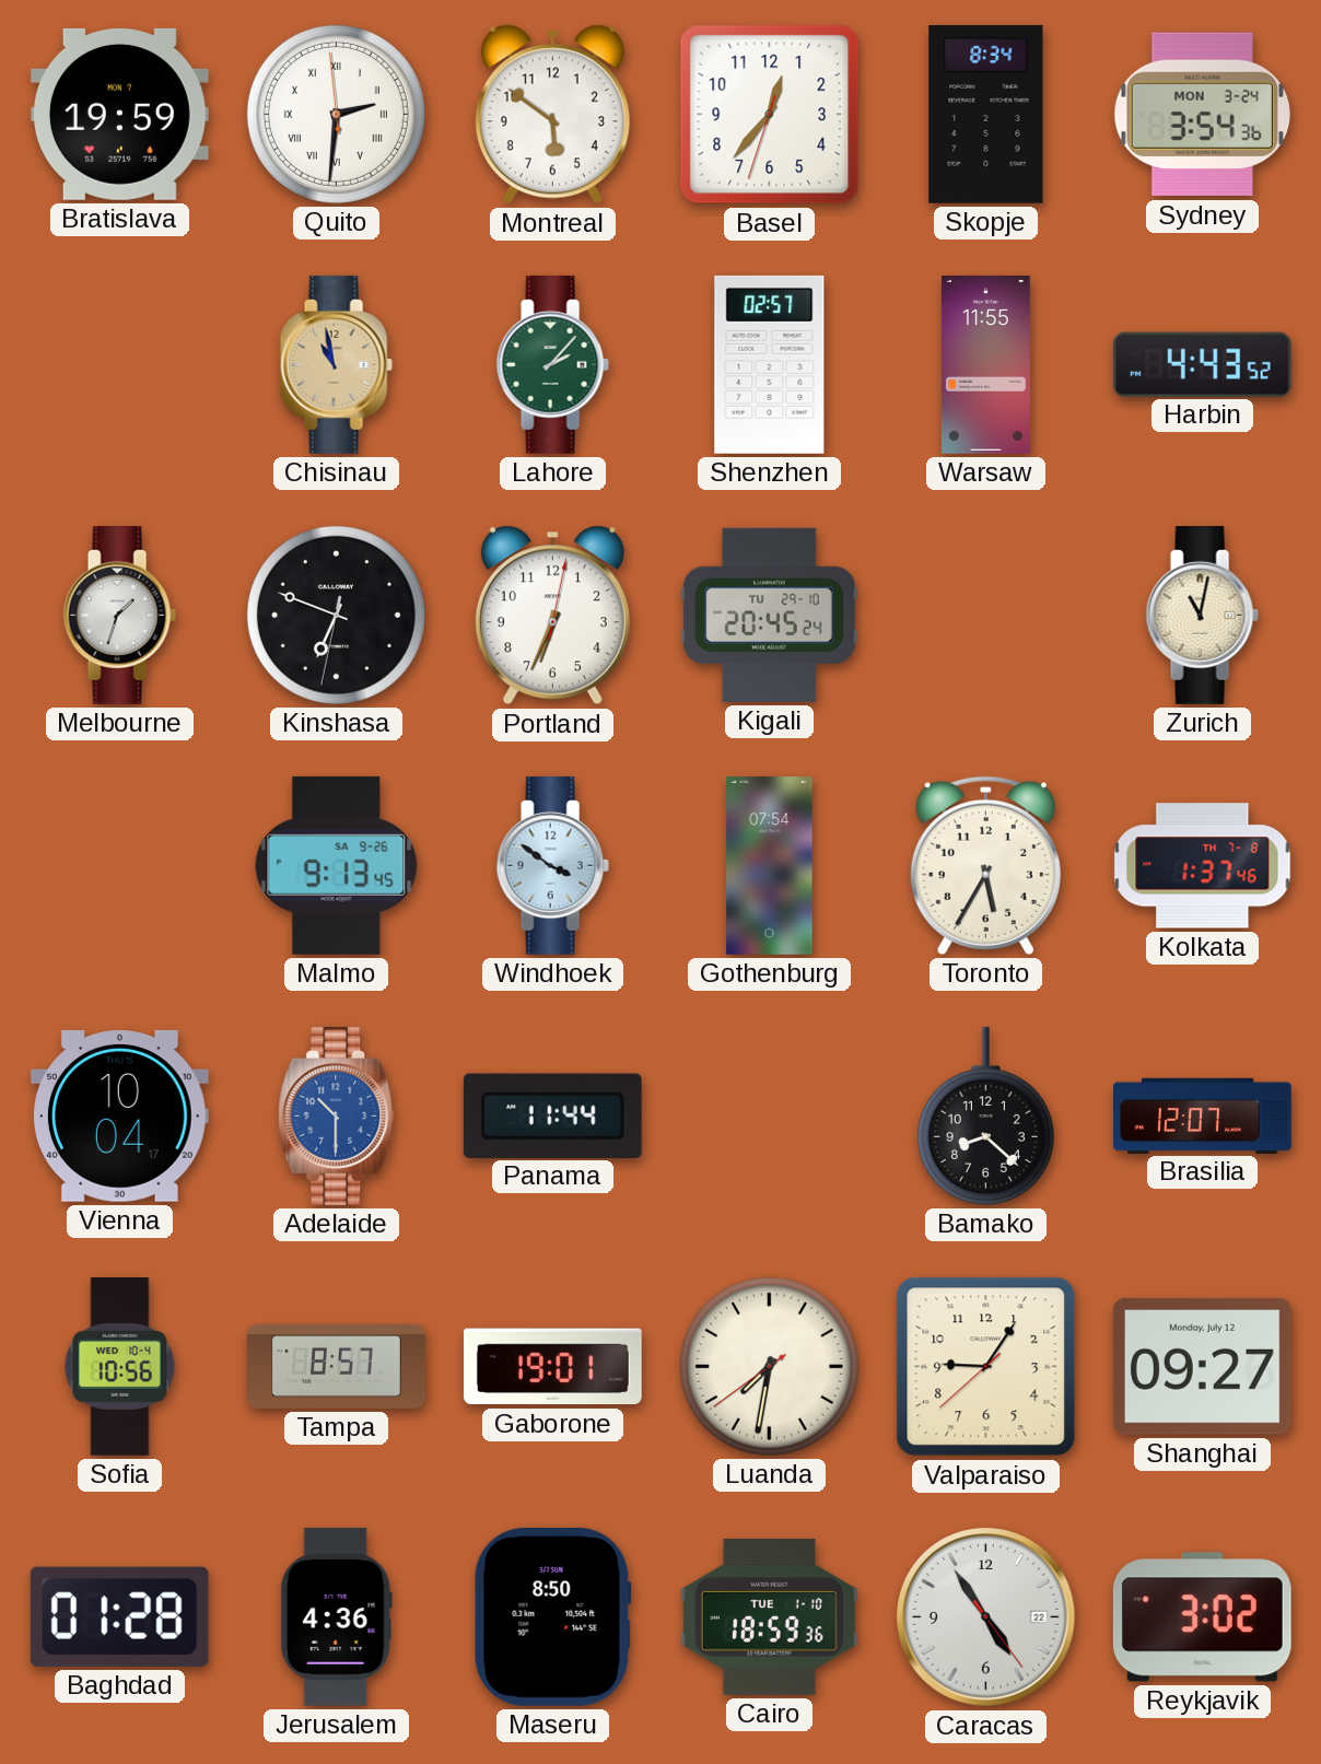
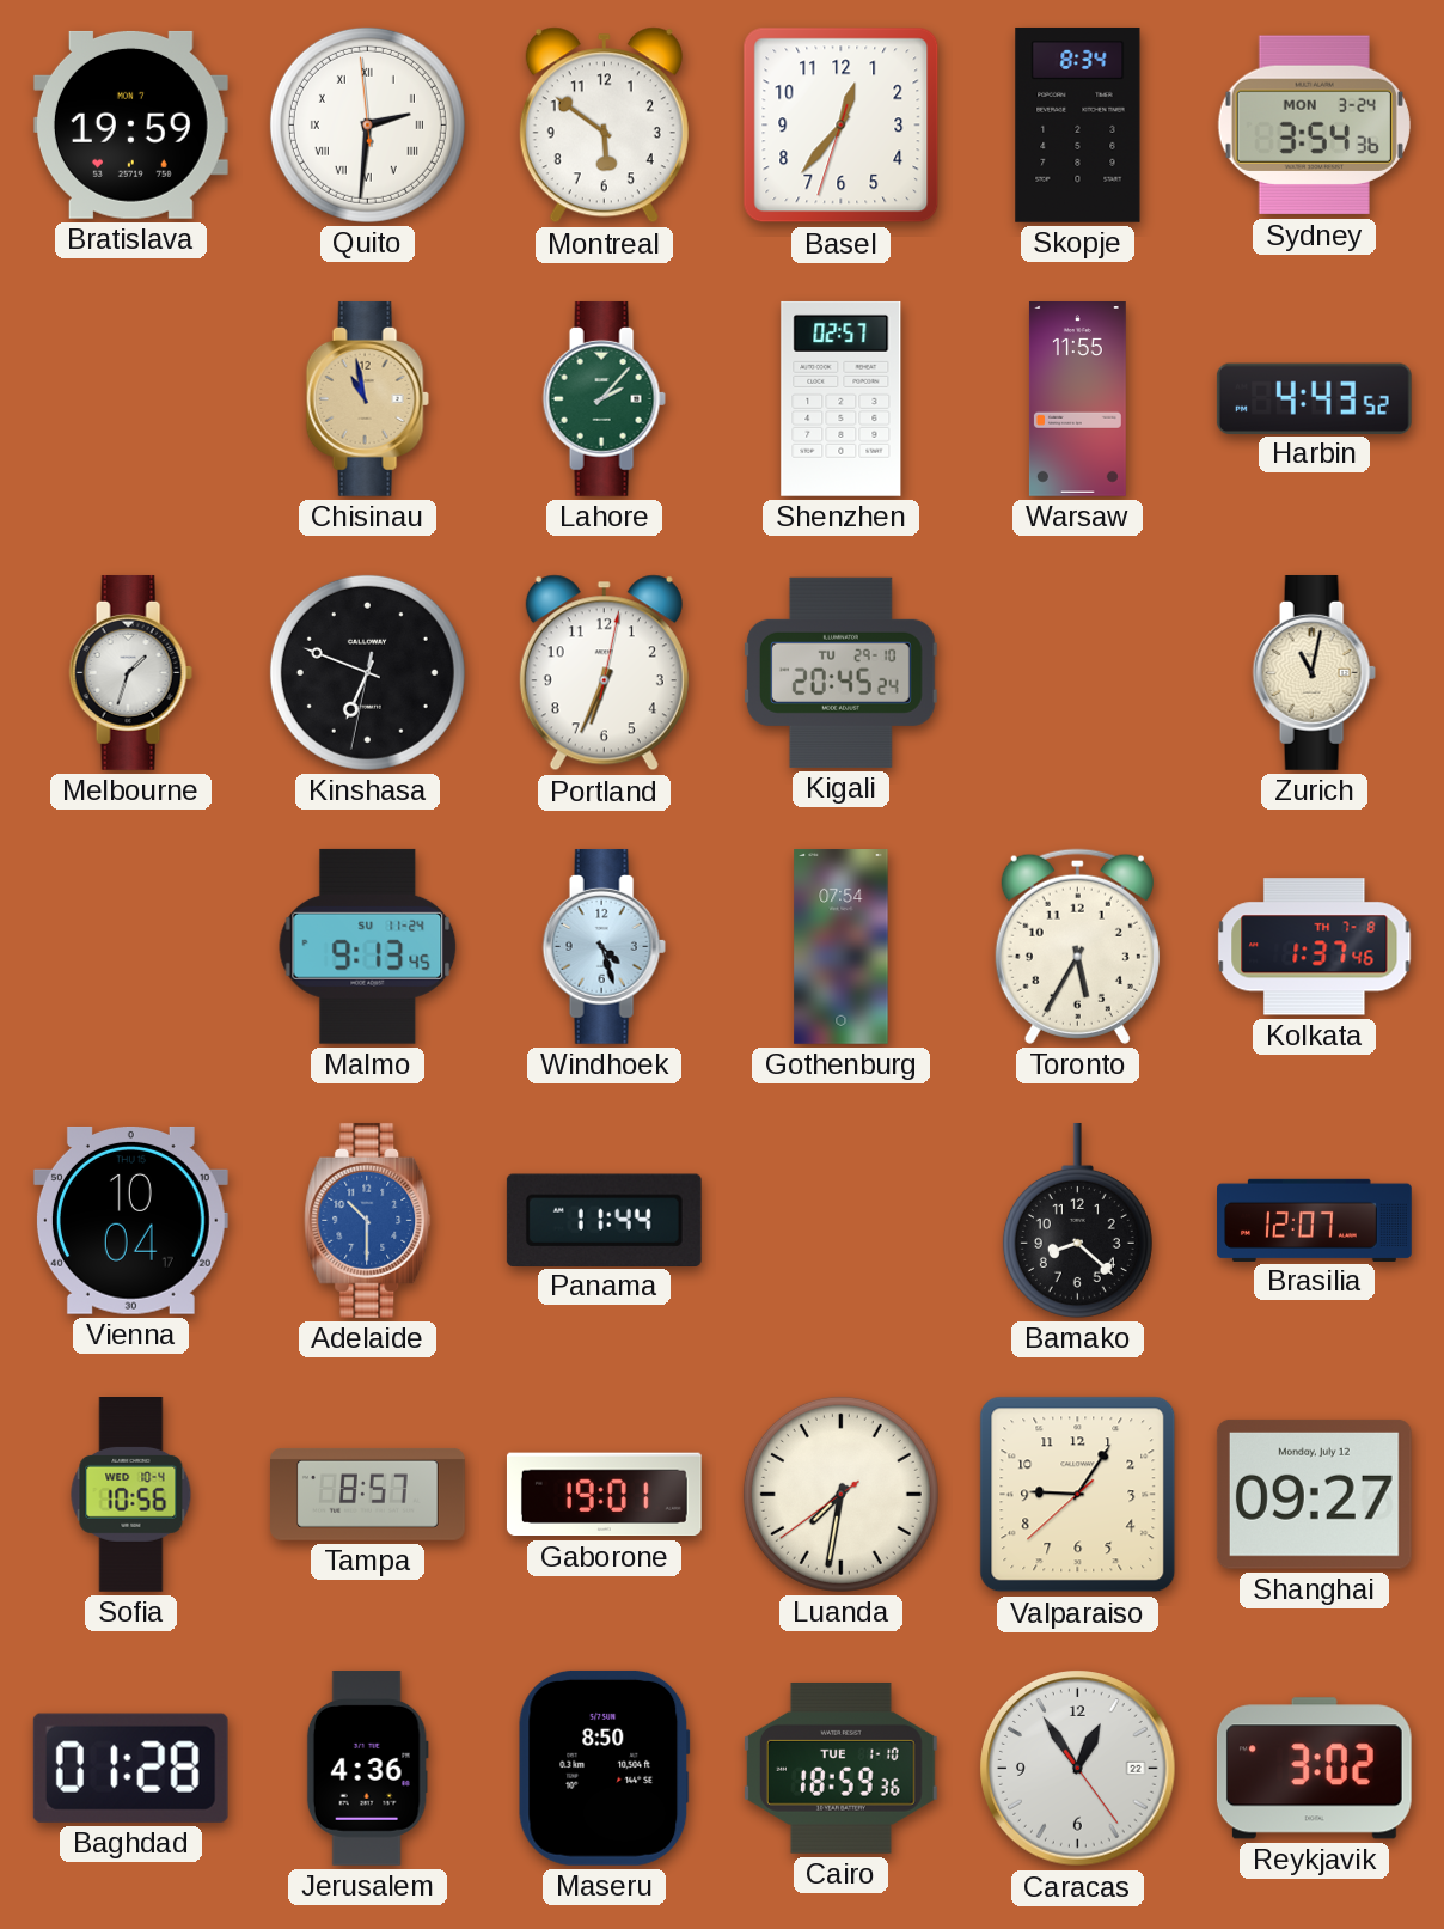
Malmo date: SA 9-26 -> SU 11-24 (368, 946)
Windhoek: 3:51 -> 4:27 (604, 946)
Caracas: 4:54 -> 12:54 (1078, 1769)
